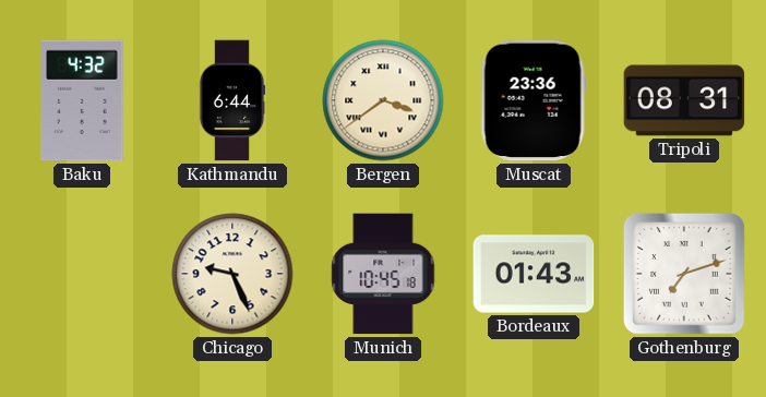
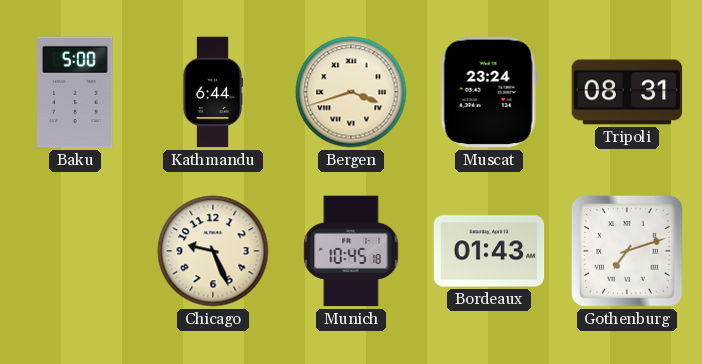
Baku: 4:32 -> 5:00 (75, 92)
Bergen: 3:39 -> 3:42 (351, 92)
Muscat: 23:36 -> 23:24 (489, 92)
